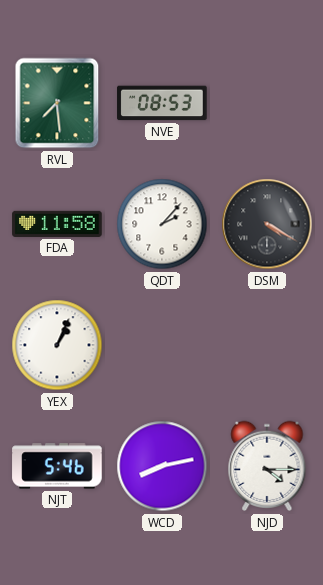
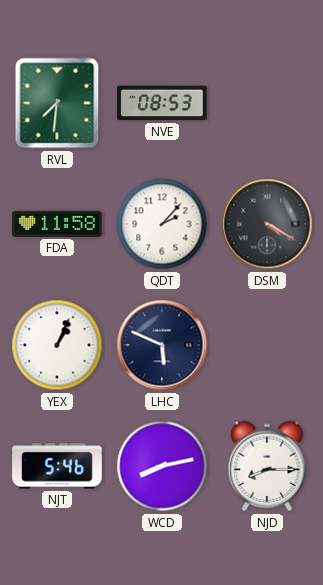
RVL: 7:29 -> 7:31 (57, 103)
LHC: none -> 5:49 (162, 345)
NJD: 4:15 -> 8:15 (267, 466)
